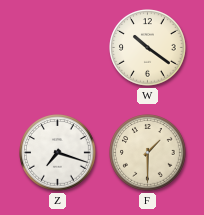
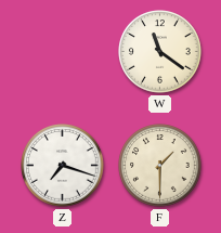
W: 10:21 -> 11:21 (160, 52)
